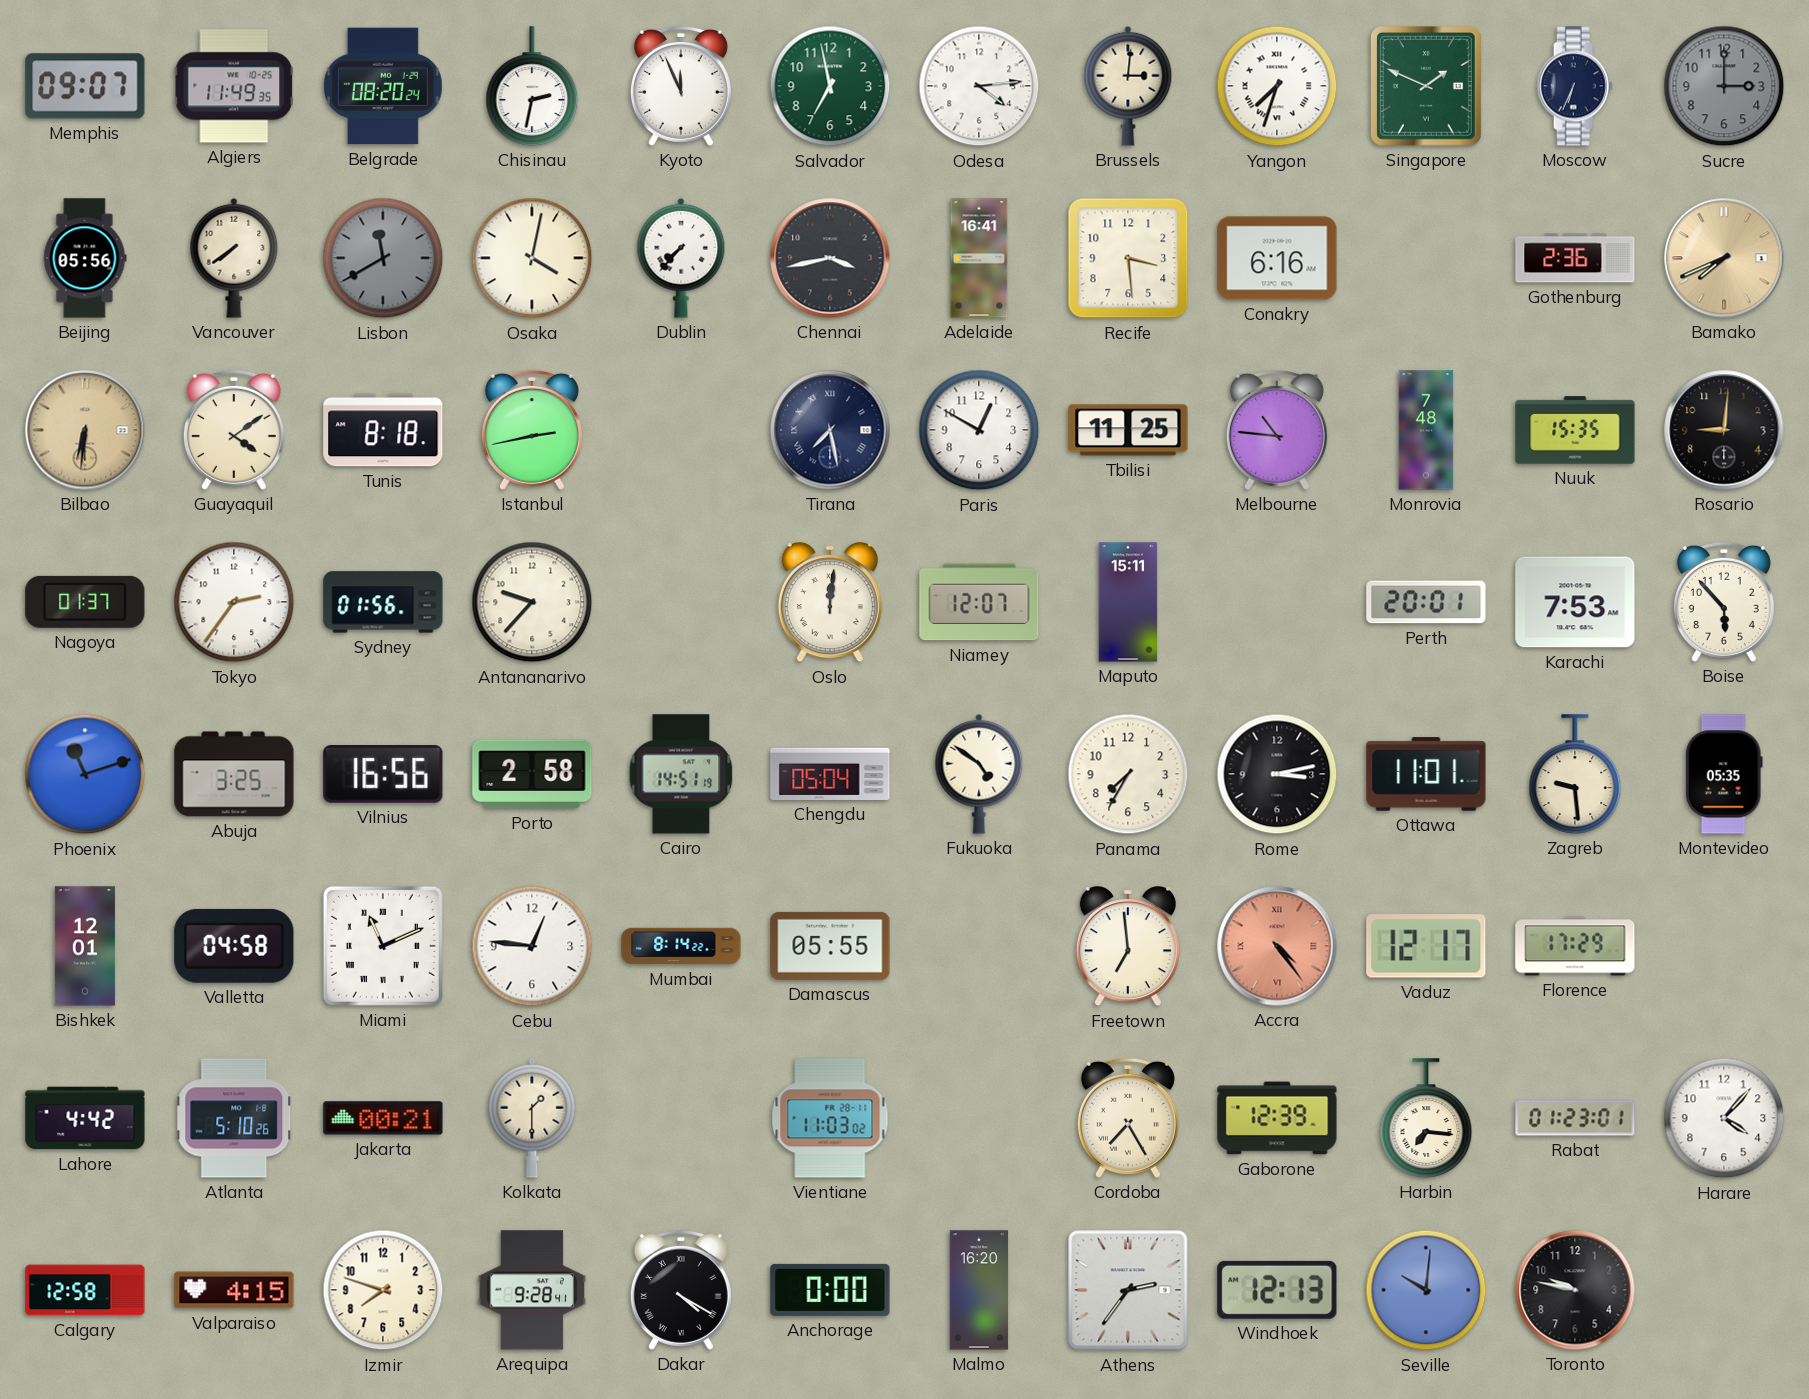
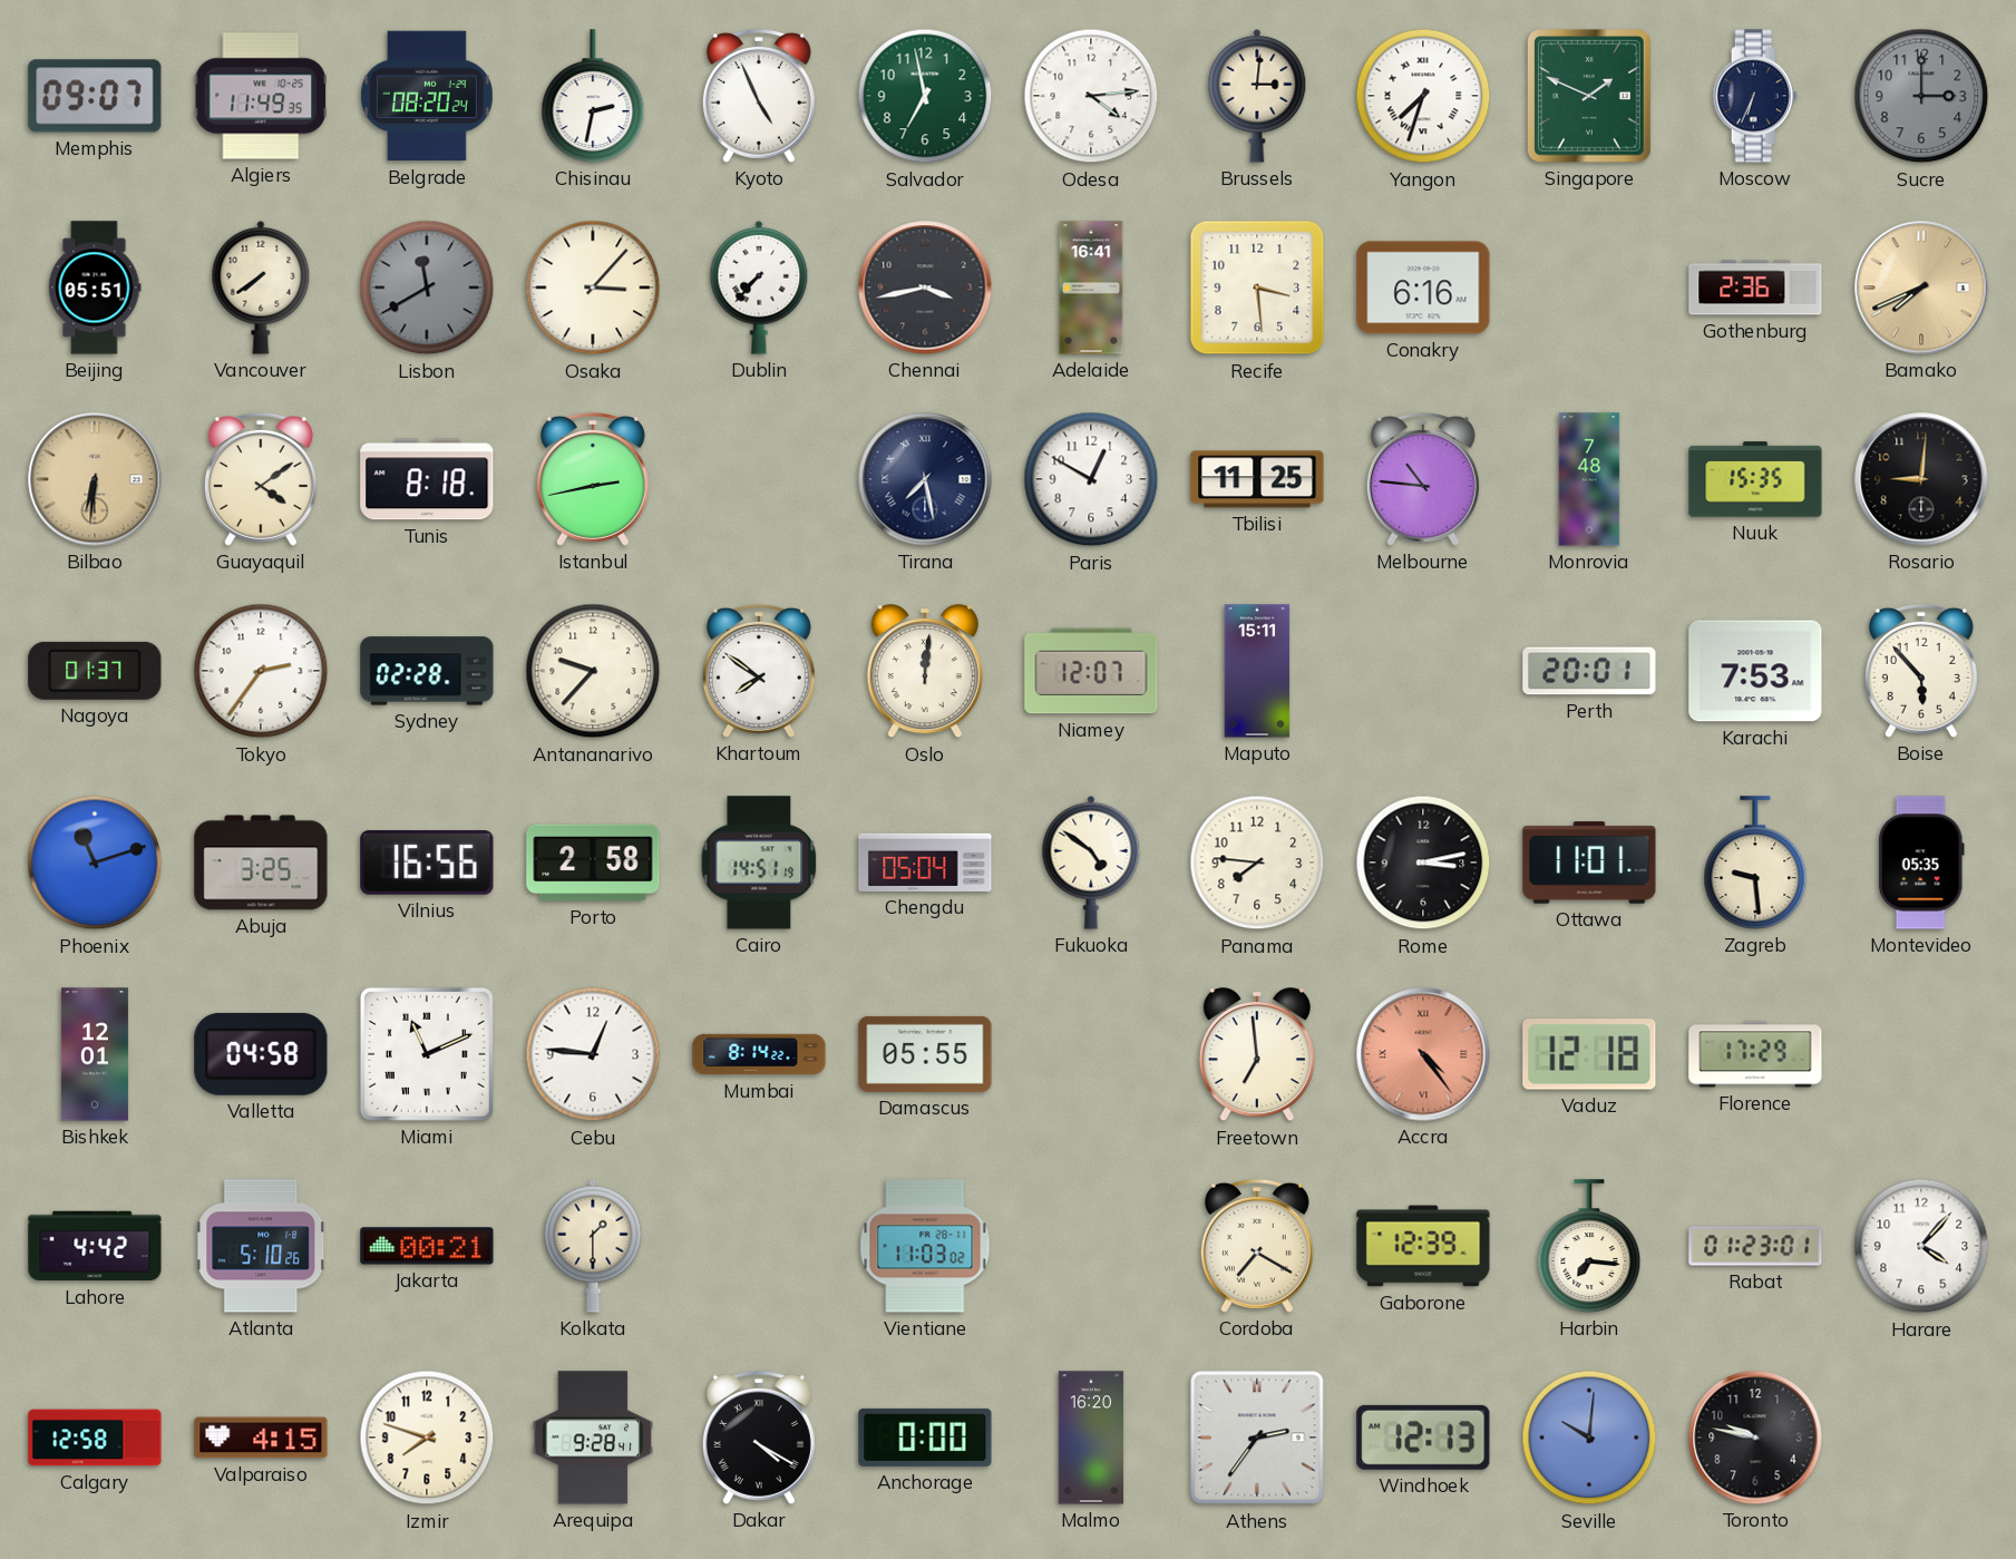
Kyoto: 11:56 -> 4:56 (759, 96)
Beijing: 05:56 -> 05:51 (95, 288)
Osaka: 4:02 -> 3:07 (593, 288)
Sydney: 01:56 -> 02:28 (427, 671)
Khartoum: none -> 7:51 (759, 671)
Panama: 7:35 -> 7:46 (1257, 863)
Vaduz: 12:17 -> 12:18 (1589, 1054)
Cordoba: 7:25 -> 7:20 (1257, 1246)
